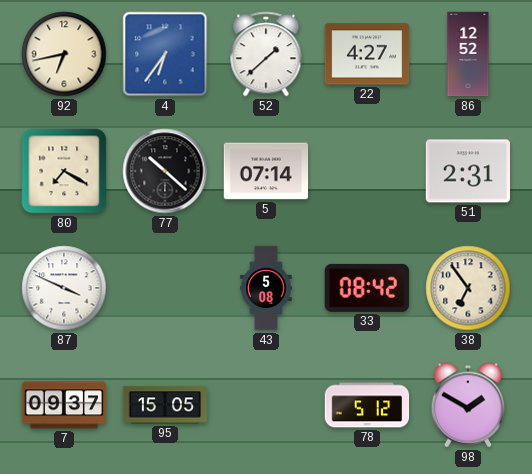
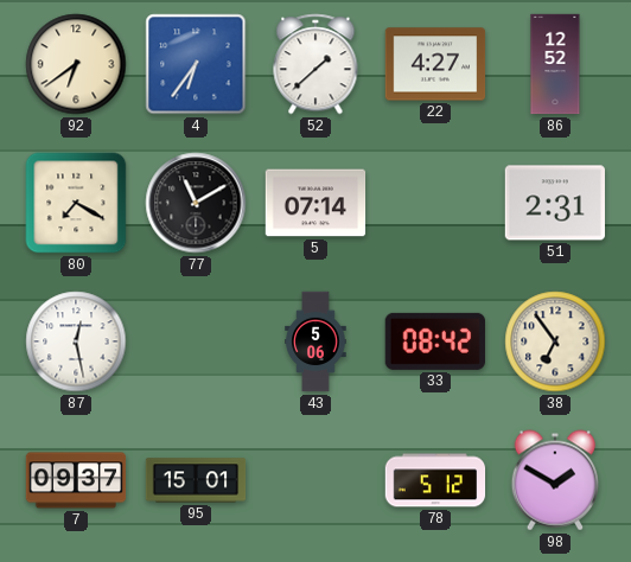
92: 6:43 -> 6:39 (76, 64)
77: 10:22 -> 11:10 (196, 203)
87: 3:49 -> 12:28 (76, 341)
43: 5:08 -> 5:06 (315, 341)
95: 15:05 -> 15:01 (196, 480)
